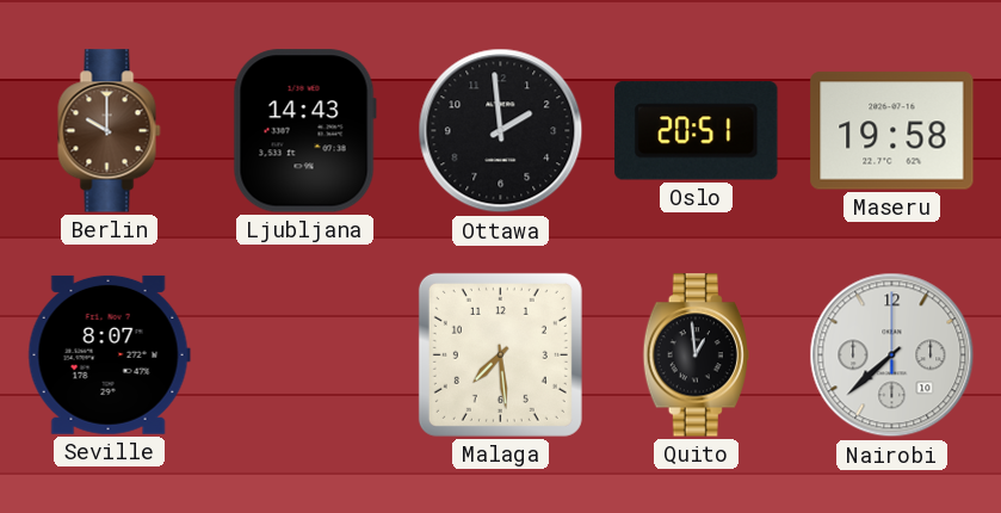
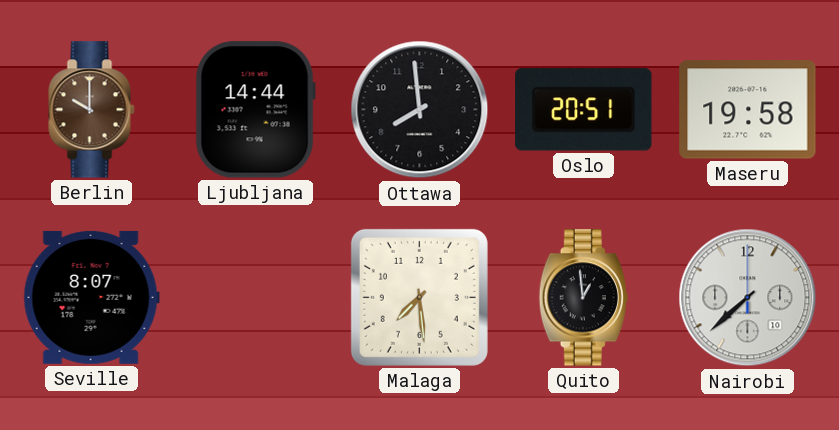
Ljubljana: 14:43 -> 14:44 (255, 110)
Ottawa: 1:59 -> 7:59 (420, 110)
